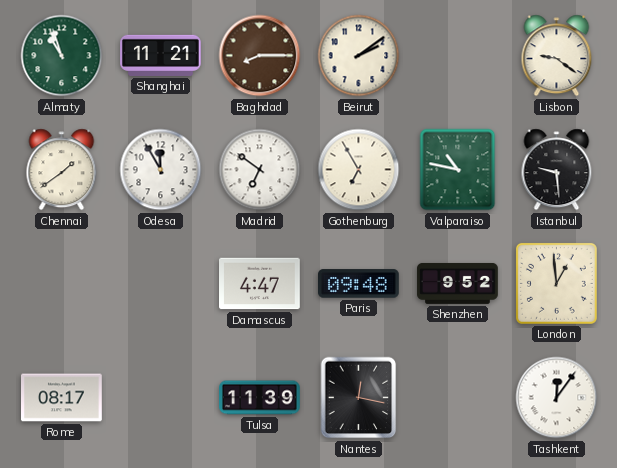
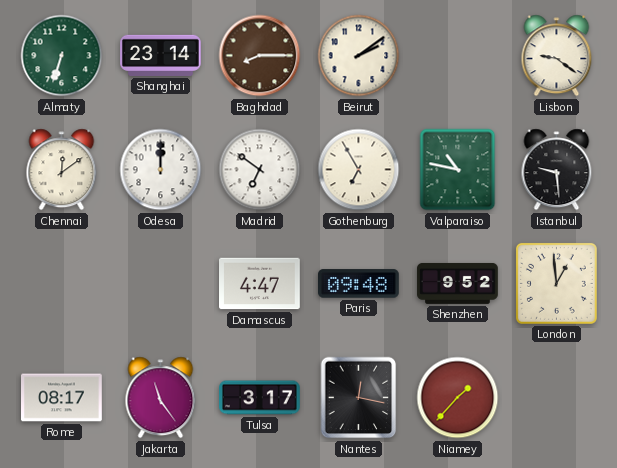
Almaty: 10:57 -> 6:33 (62, 56)
Shanghai: 11:21 -> 23:14 (161, 55)
Chennai: 1:39 -> 12:09 (62, 170)
Odesa: 11:55 -> 12:00 (161, 170)
Jakarta: none -> 11:24 (161, 398)
Tulsa: 11:39 -> 3:17 (260, 398)
Niamey: none -> 1:37 (458, 398)
Tashkent: 12:06 -> none (557, 398)
